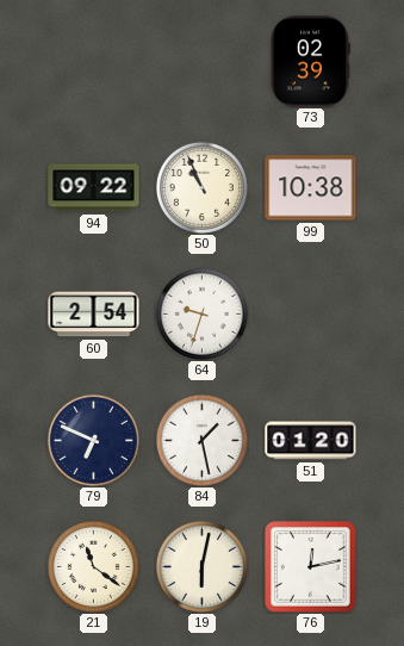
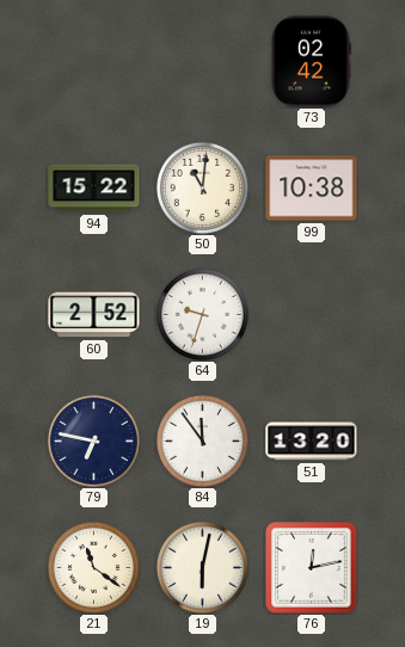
73: 02:39 -> 02:42 (311, 62)
94: 09:22 -> 15:22 (94, 189)
50: 10:56 -> 11:01 (202, 187)
60: 2:54 -> 2:52 (94, 315)
79: 6:49 -> 6:47 (93, 440)
84: 1:28 -> 11:54 (202, 440)
51: 01:20 -> 13:20 (312, 442)
